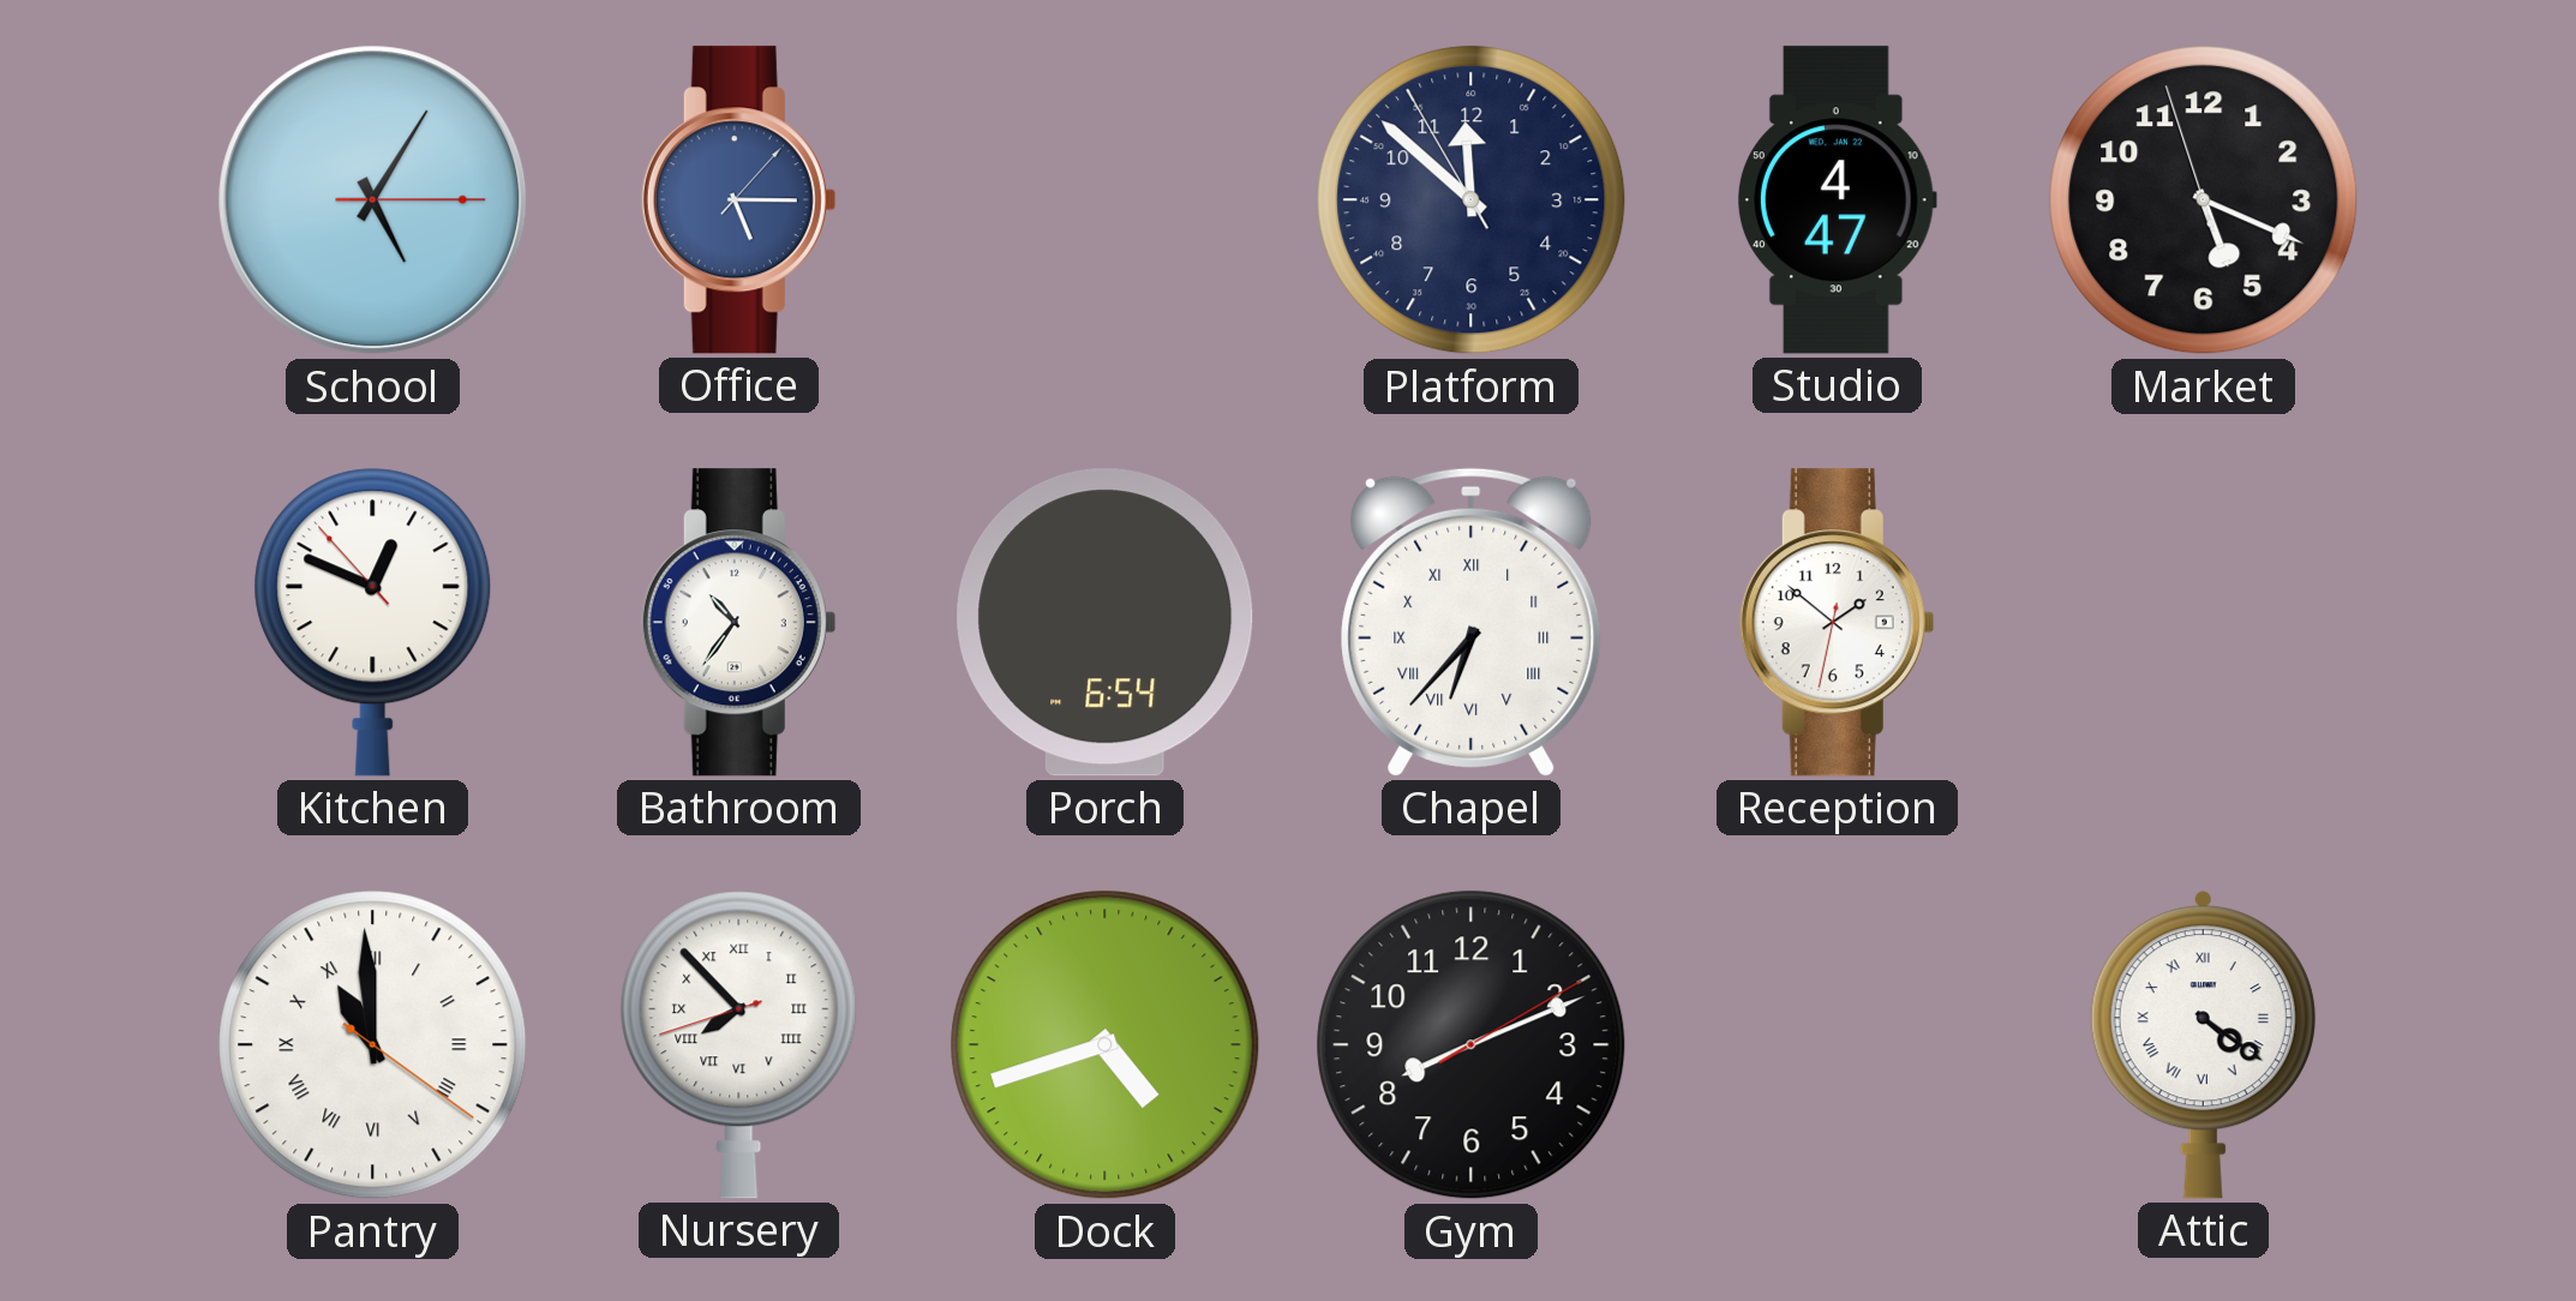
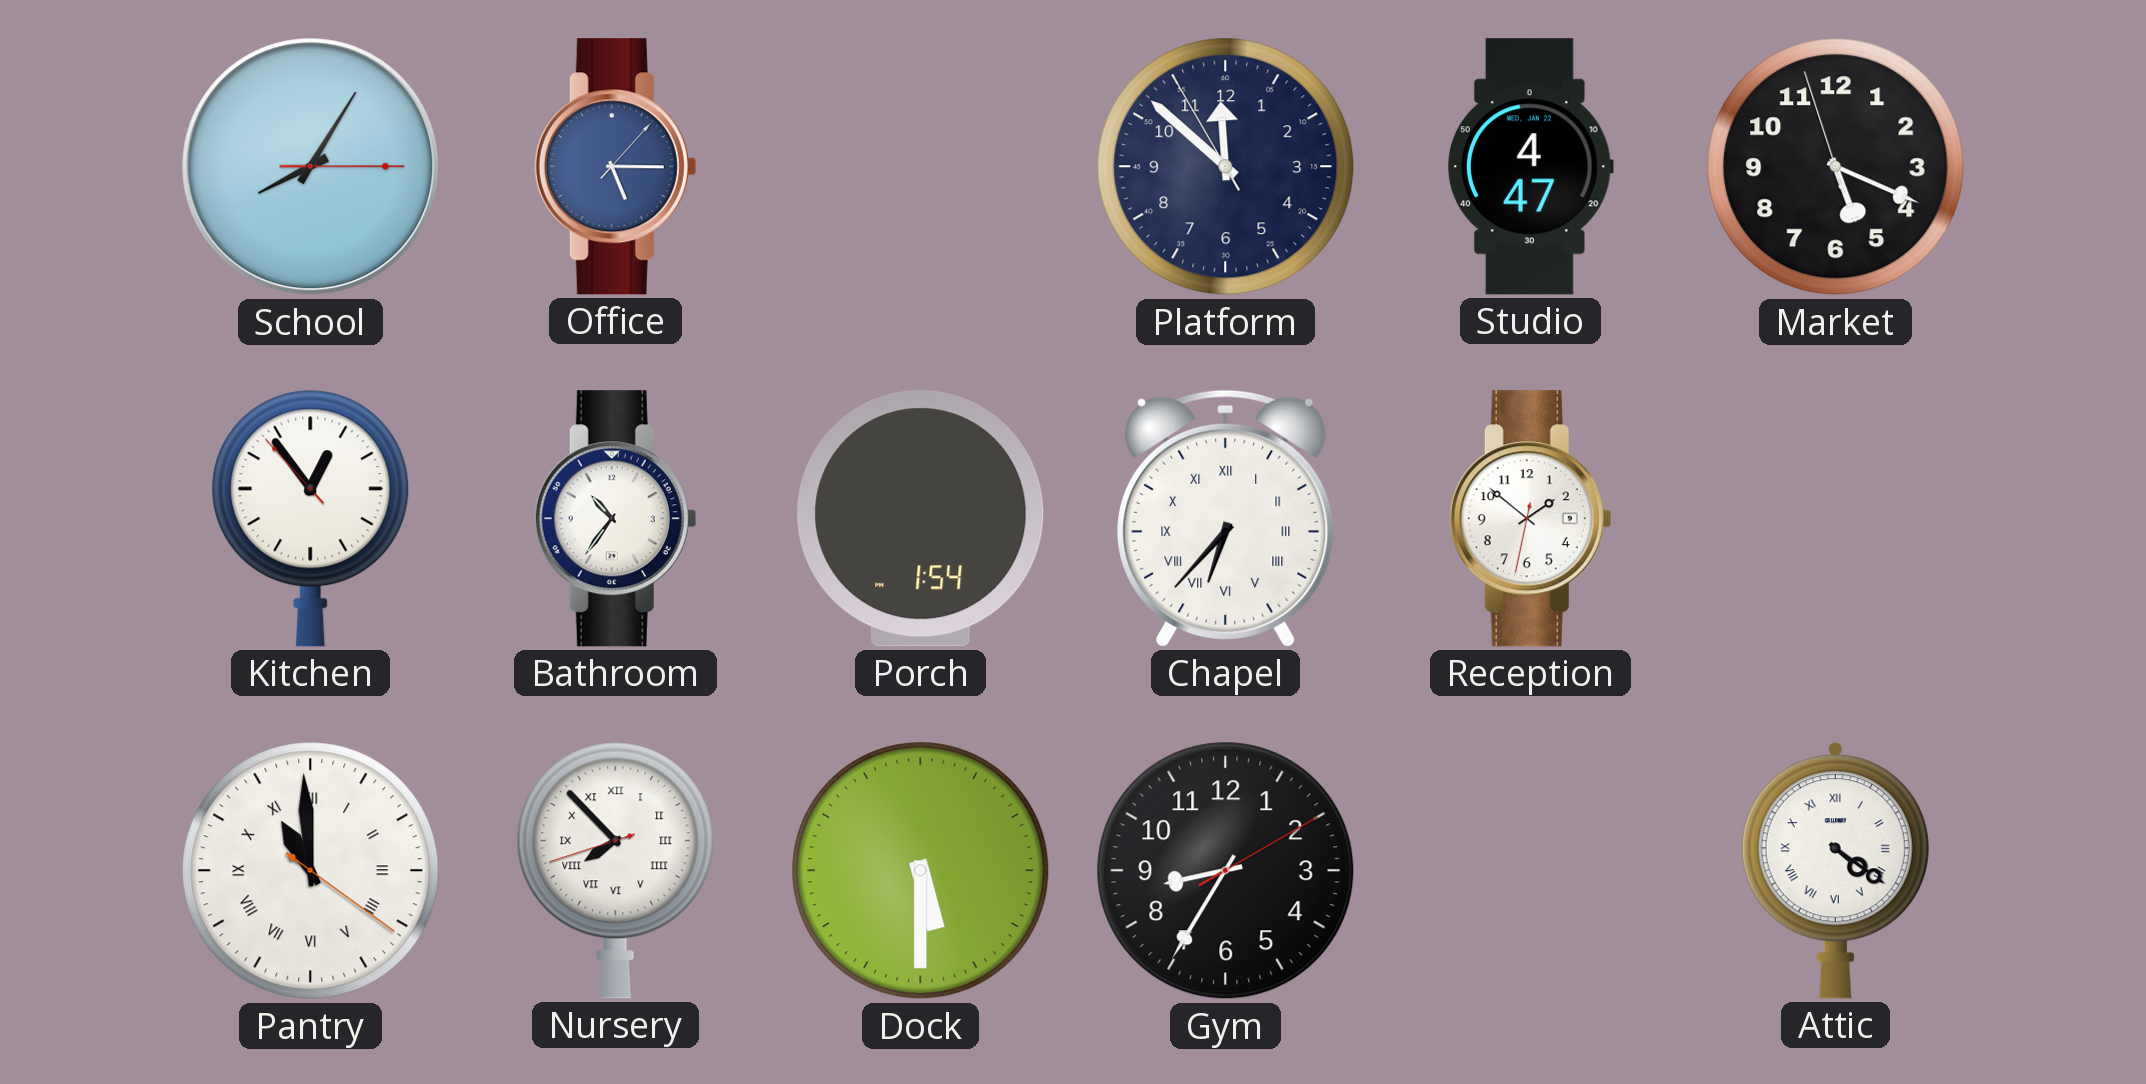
School: 5:05 -> 8:05 (311, 167)
Kitchen: 12:48 -> 12:53 (311, 518)
Porch: 6:54 -> 1:54 (921, 519)
Dock: 4:42 -> 5:30 (921, 871)
Gym: 8:11 -> 8:35 (1226, 871)
